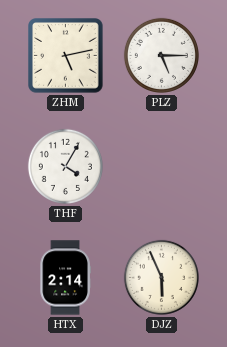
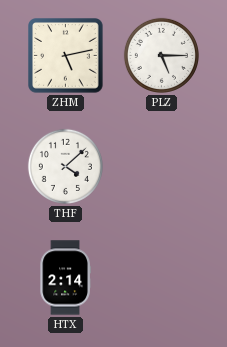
THF: 4:05 -> 4:08 (65, 166)
DJZ: 5:56 -> none (161, 277)
